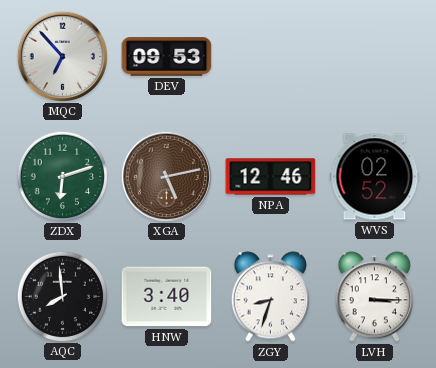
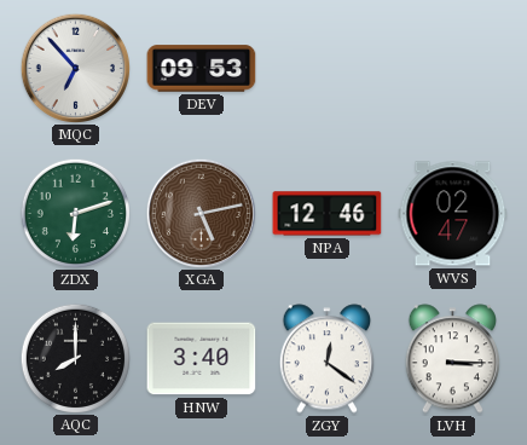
WVS: 02:52 -> 02:47 (453, 214)
AQC: 7:59 -> 8:00 (75, 358)
ZGY: 8:33 -> 12:21 (326, 359)
